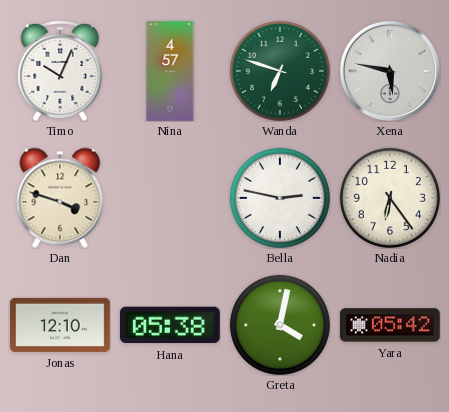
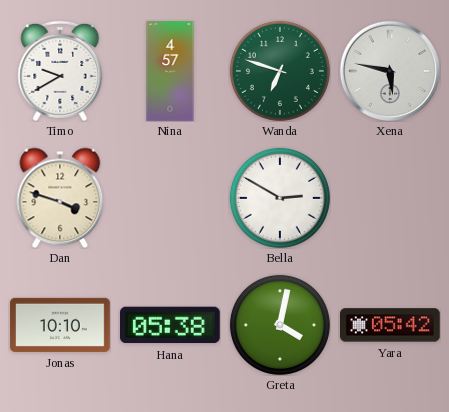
Timo: 10:04 -> 9:40 (60, 71)
Bella: 2:47 -> 2:50 (280, 198)
Nadia: 6:24 -> none (390, 198)
Jonas: 12:10 -> 10:10 (60, 325)
